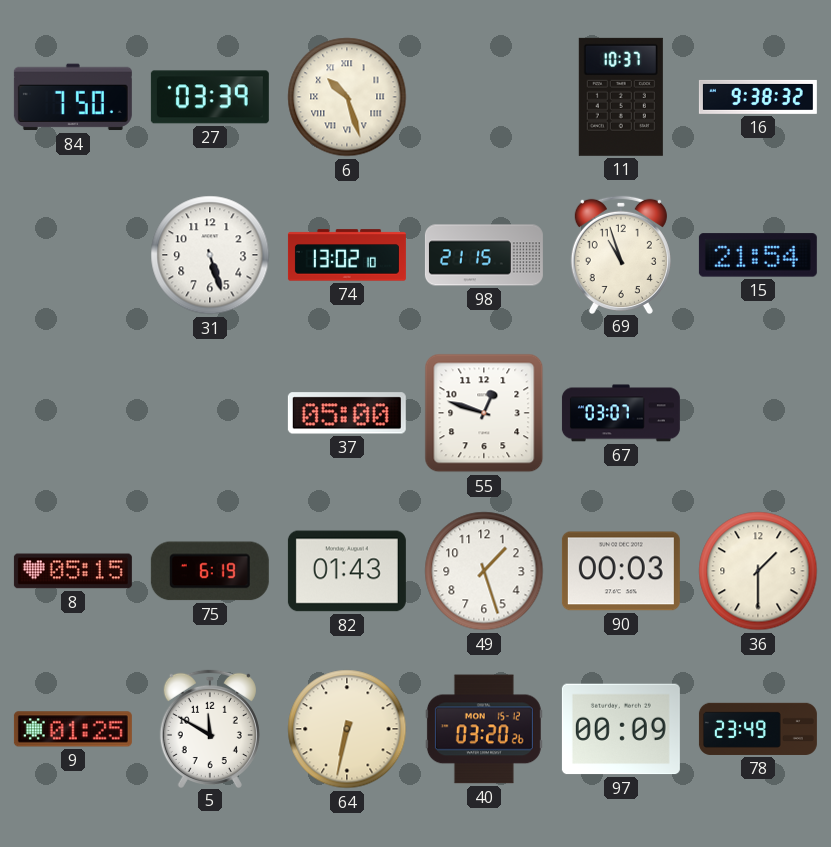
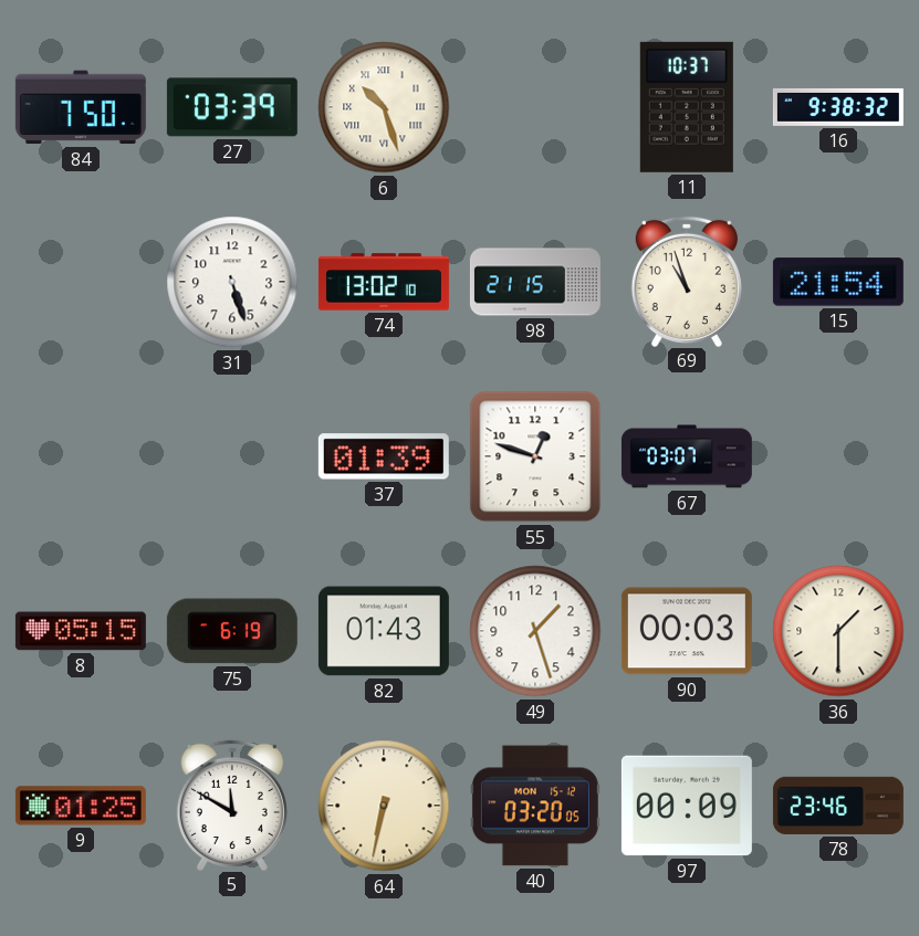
37: 05:00 -> 01:39 (384, 456)
40: 03:20:26 -> 03:20:05 (535, 806)
78: 23:49 -> 23:46 (838, 806)
